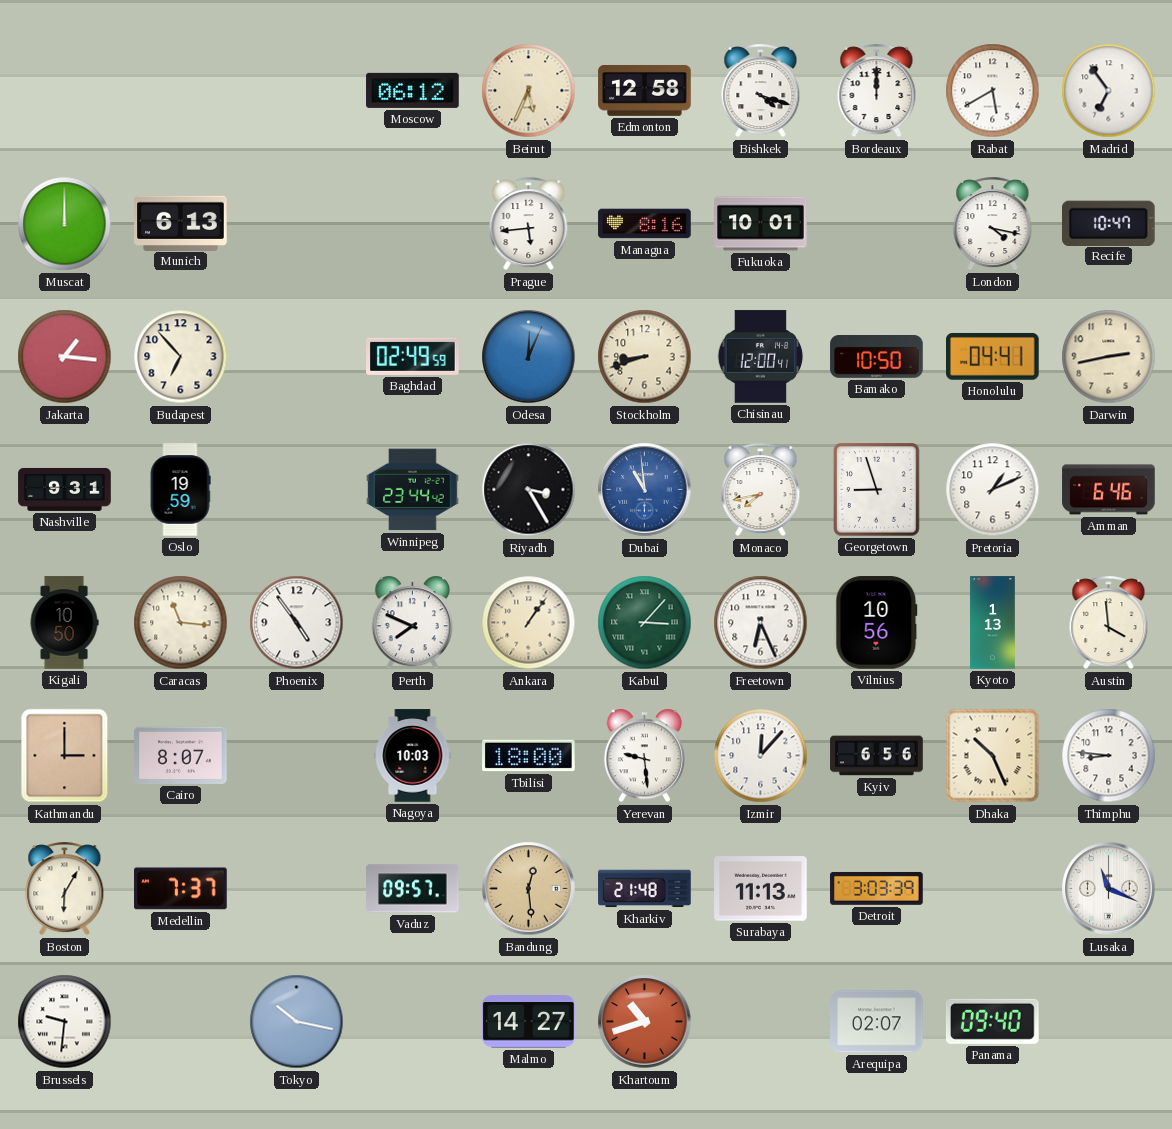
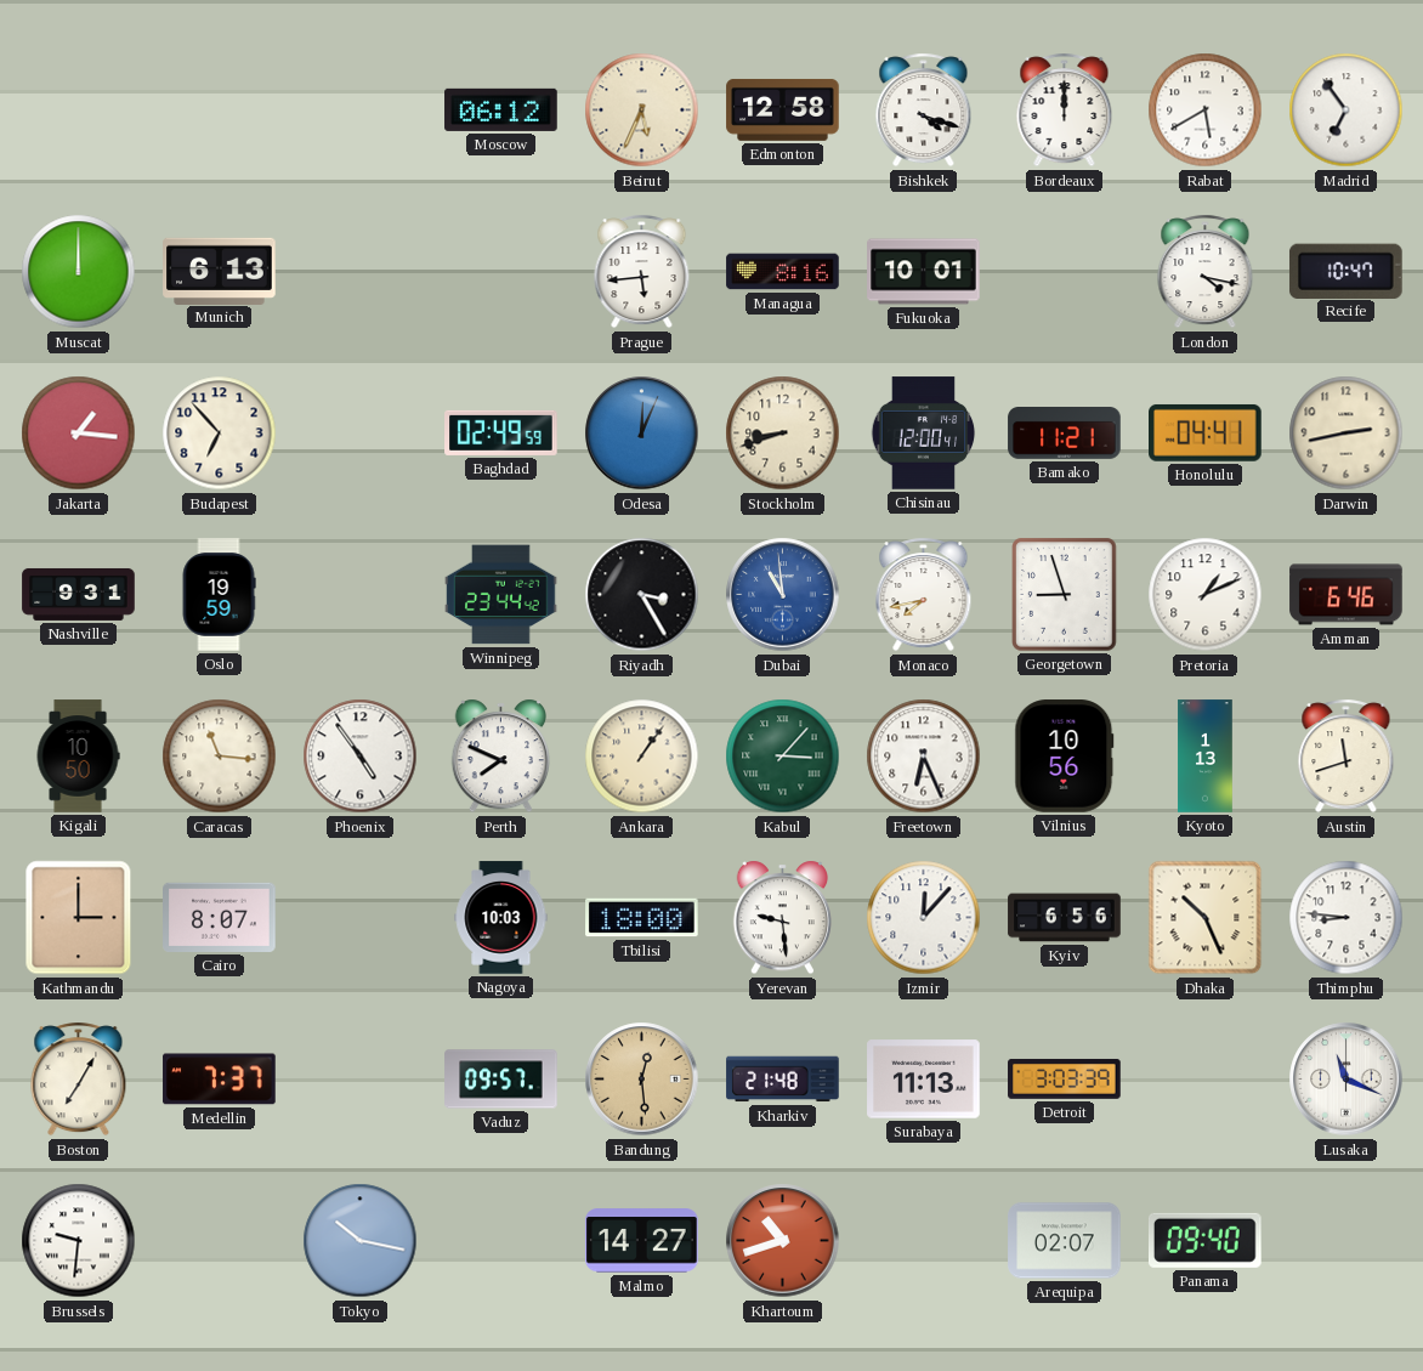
Bamako: 10:50 -> 11:21 (1065, 434)
Austin: 3:59 -> 11:42 (1347, 757)
Boston: 6:05 -> 7:05 (79, 1080)
